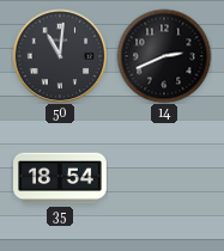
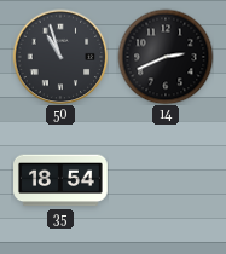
50: 11:01 -> 10:57 (60, 57)
